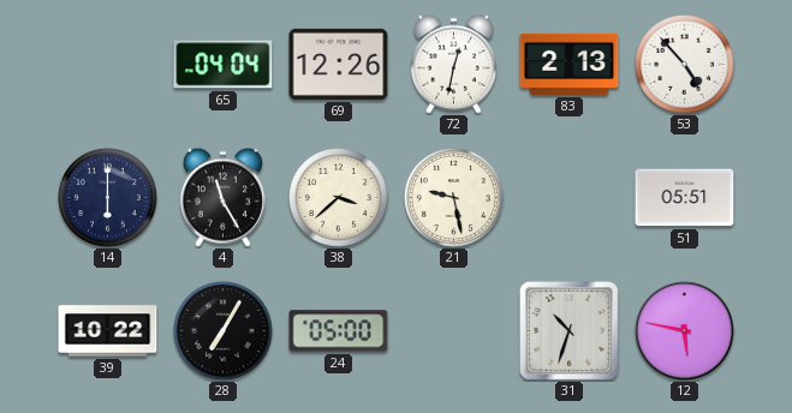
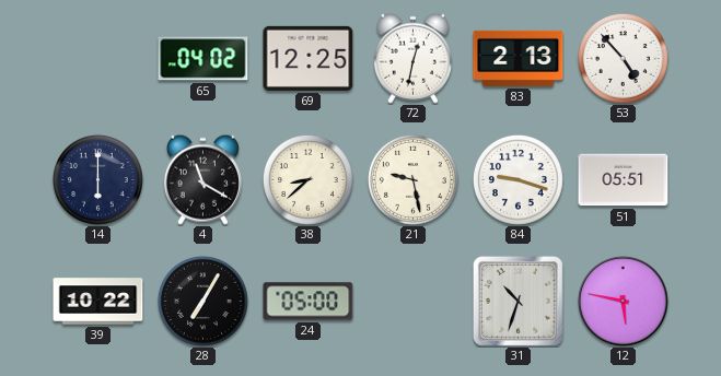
65: 04:04 -> 04:02 (203, 59)
69: 12:26 -> 12:25 (309, 58)
4: 11:25 -> 11:20 (202, 179)
38: 3:38 -> 8:38 (307, 179)
84: none -> 9:18 (518, 179)
